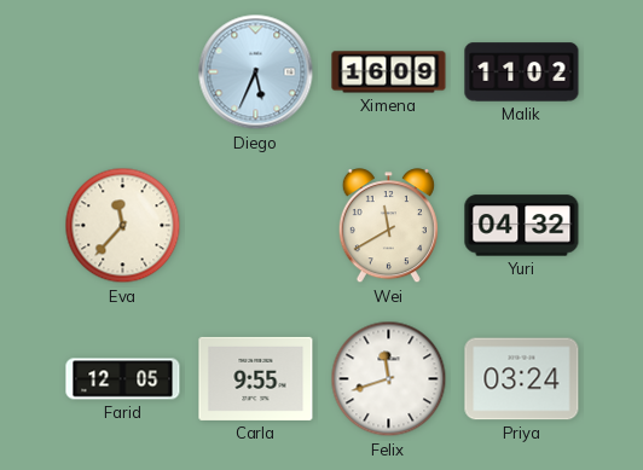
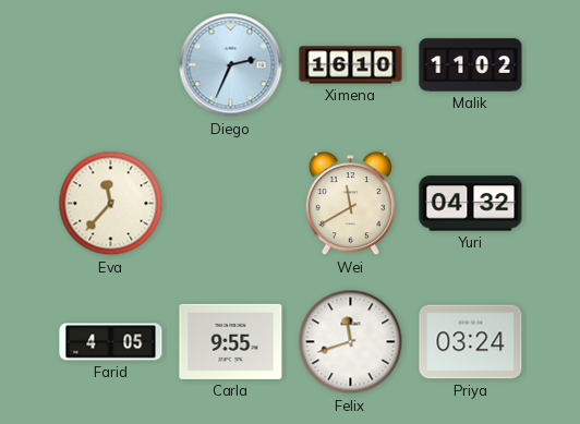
Diego: 5:34 -> 2:34 (231, 65)
Ximena: 16:09 -> 16:10 (351, 65)
Farid: 12:05 -> 4:05 (111, 342)
